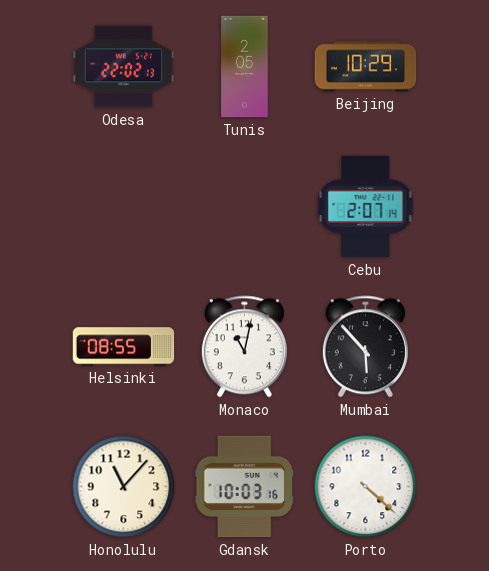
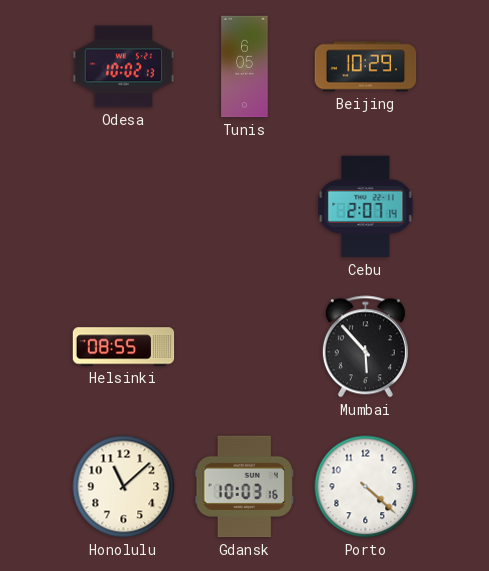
Odesa: 22:02 -> 10:02 (124, 67)
Tunis: 2:05 -> 6:05 (245, 67)
Monaco: 11:02 -> none (244, 347)
Honolulu: 11:07 -> 11:08 (124, 487)
